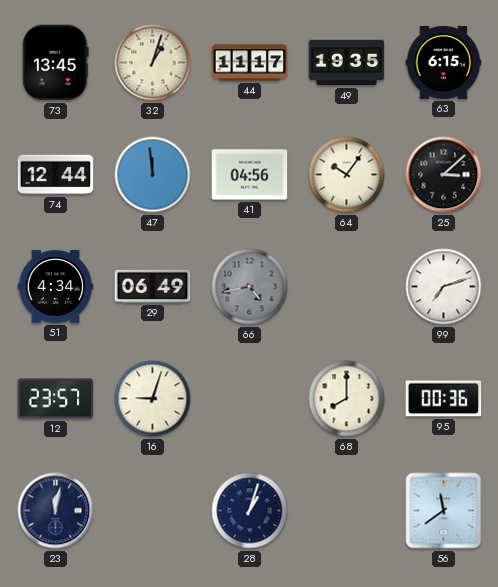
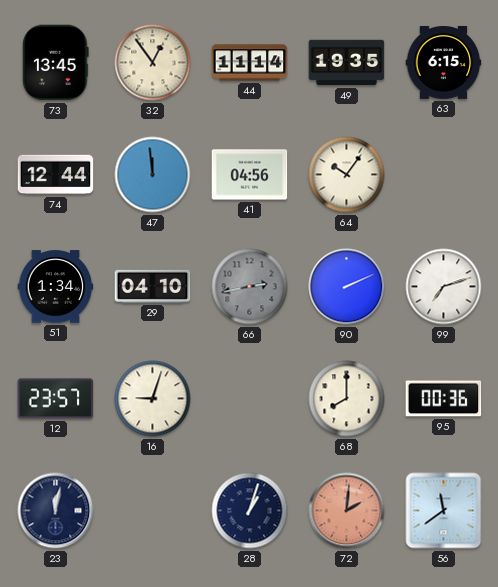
32: 1:03 -> 12:54 (153, 63)
44: 11:17 -> 11:14 (250, 63)
25: 3:08 -> none (444, 175)
51: 4:34 -> 1:34 (56, 287)
29: 06:49 -> 04:10 (153, 286)
66: 4:43 -> 2:43 (250, 287)
90: none -> 2:11 (347, 287)
72: none -> 2:01 (347, 511)
